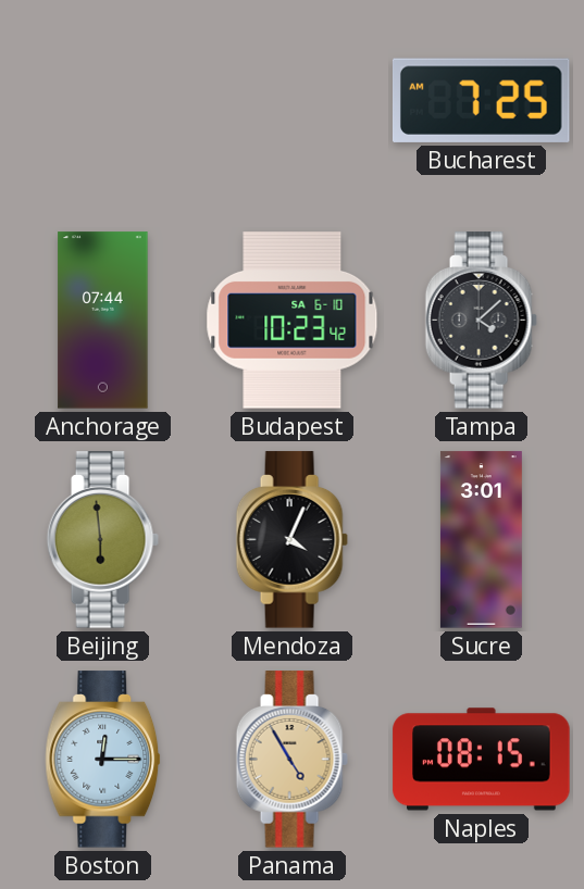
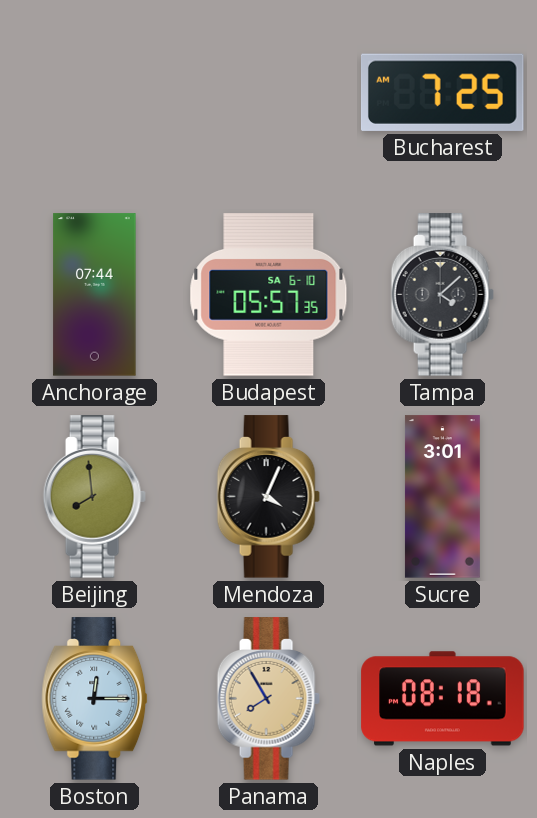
Budapest: 10:23 -> 05:57 (269, 295)
Beijing: 5:59 -> 7:59 (94, 497)
Panama: 4:55 -> 7:55 (268, 699)
Naples: 08:15 -> 08:18 (443, 699)
